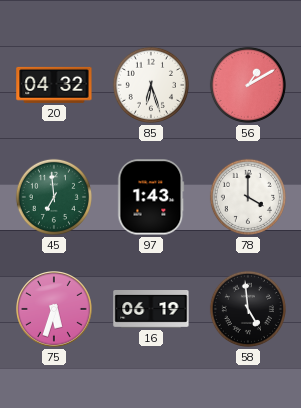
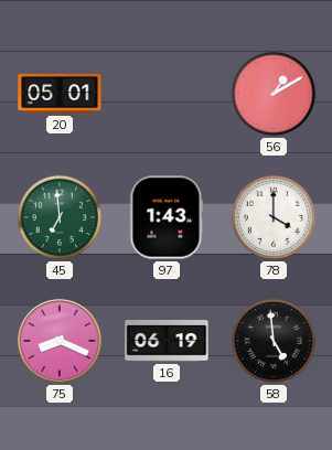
20: 04:32 -> 05:01 (60, 94)
85: 6:27 -> none (151, 85)
75: 5:33 -> 8:19 (61, 342)
